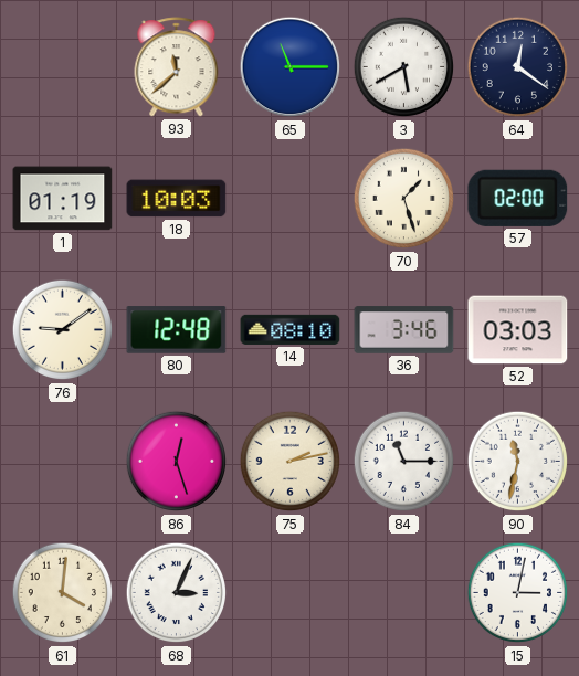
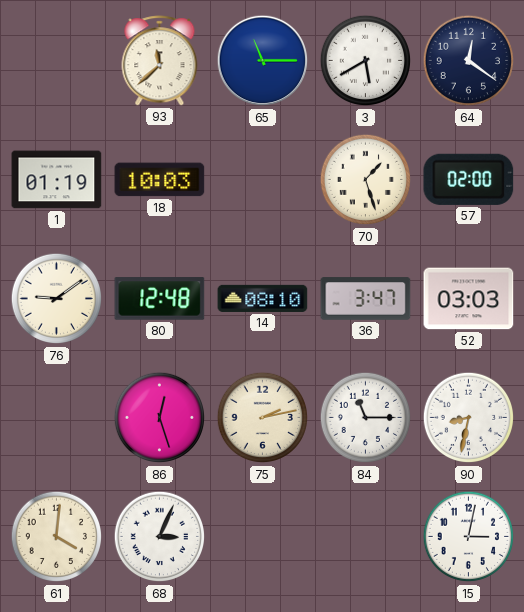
36: 3:46 -> 3:47 (366, 299)
90: 11:32 -> 8:32 (469, 418)
